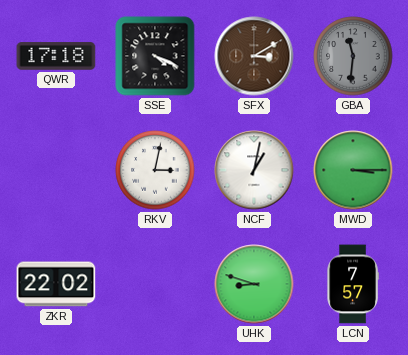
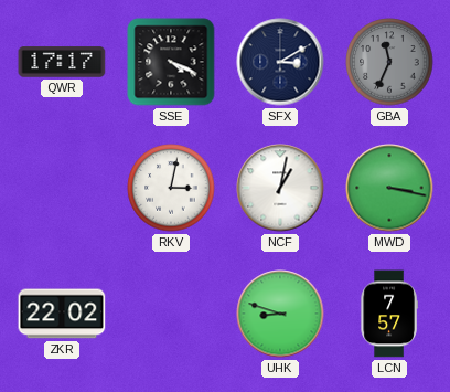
QWR: 17:18 -> 17:17 (62, 62)
SFX dial: brown -> navy (280, 62)
GBA: 11:31 -> 11:34 (389, 62)
MWD: 3:15 -> 3:17 (389, 188)
